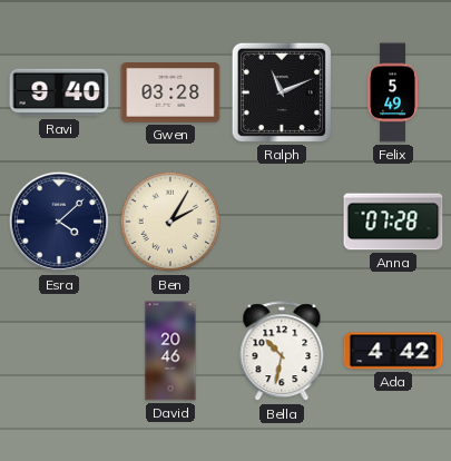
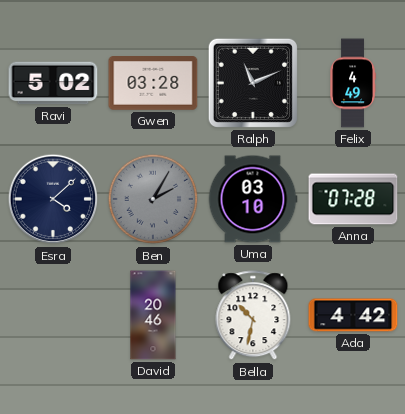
Ravi: 9:40 -> 5:02 (53, 83)
Felix: 5:49 -> 4:49 (353, 83)
Ben dial: cream -> grey (153, 199)
Uma: none -> 03:10 (253, 199)
